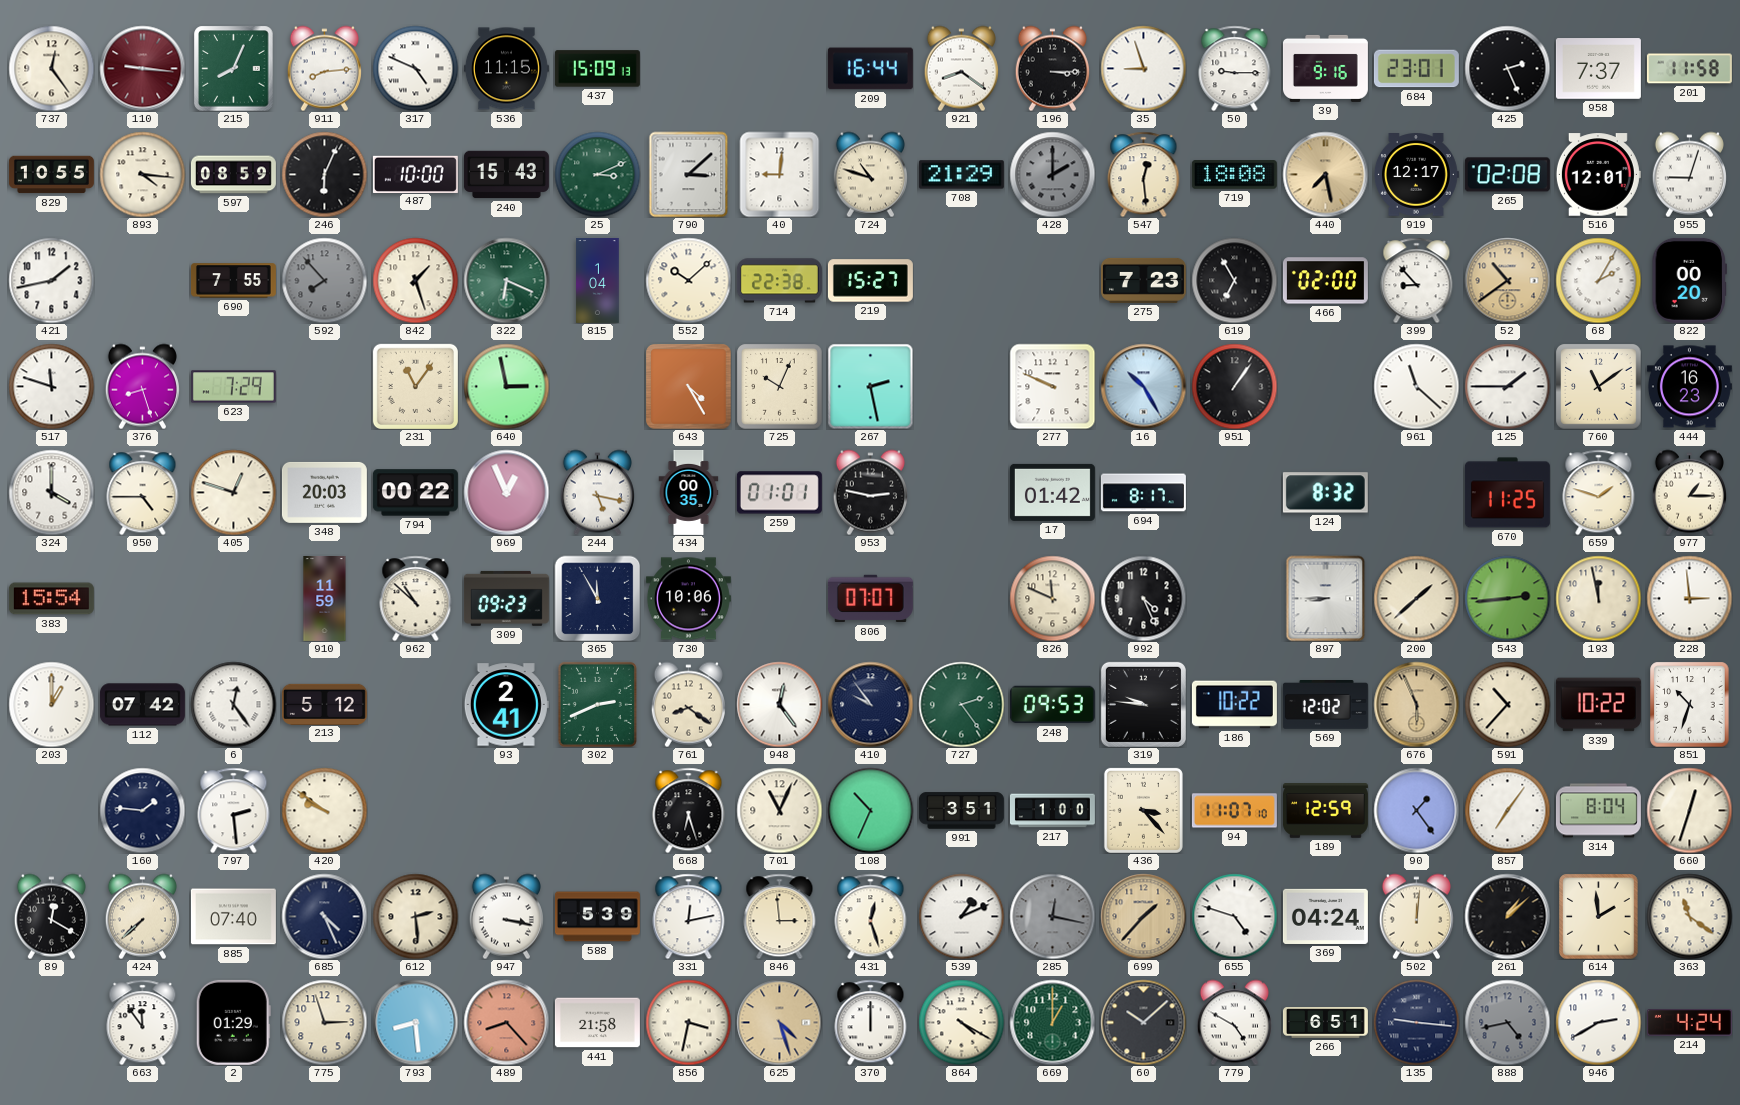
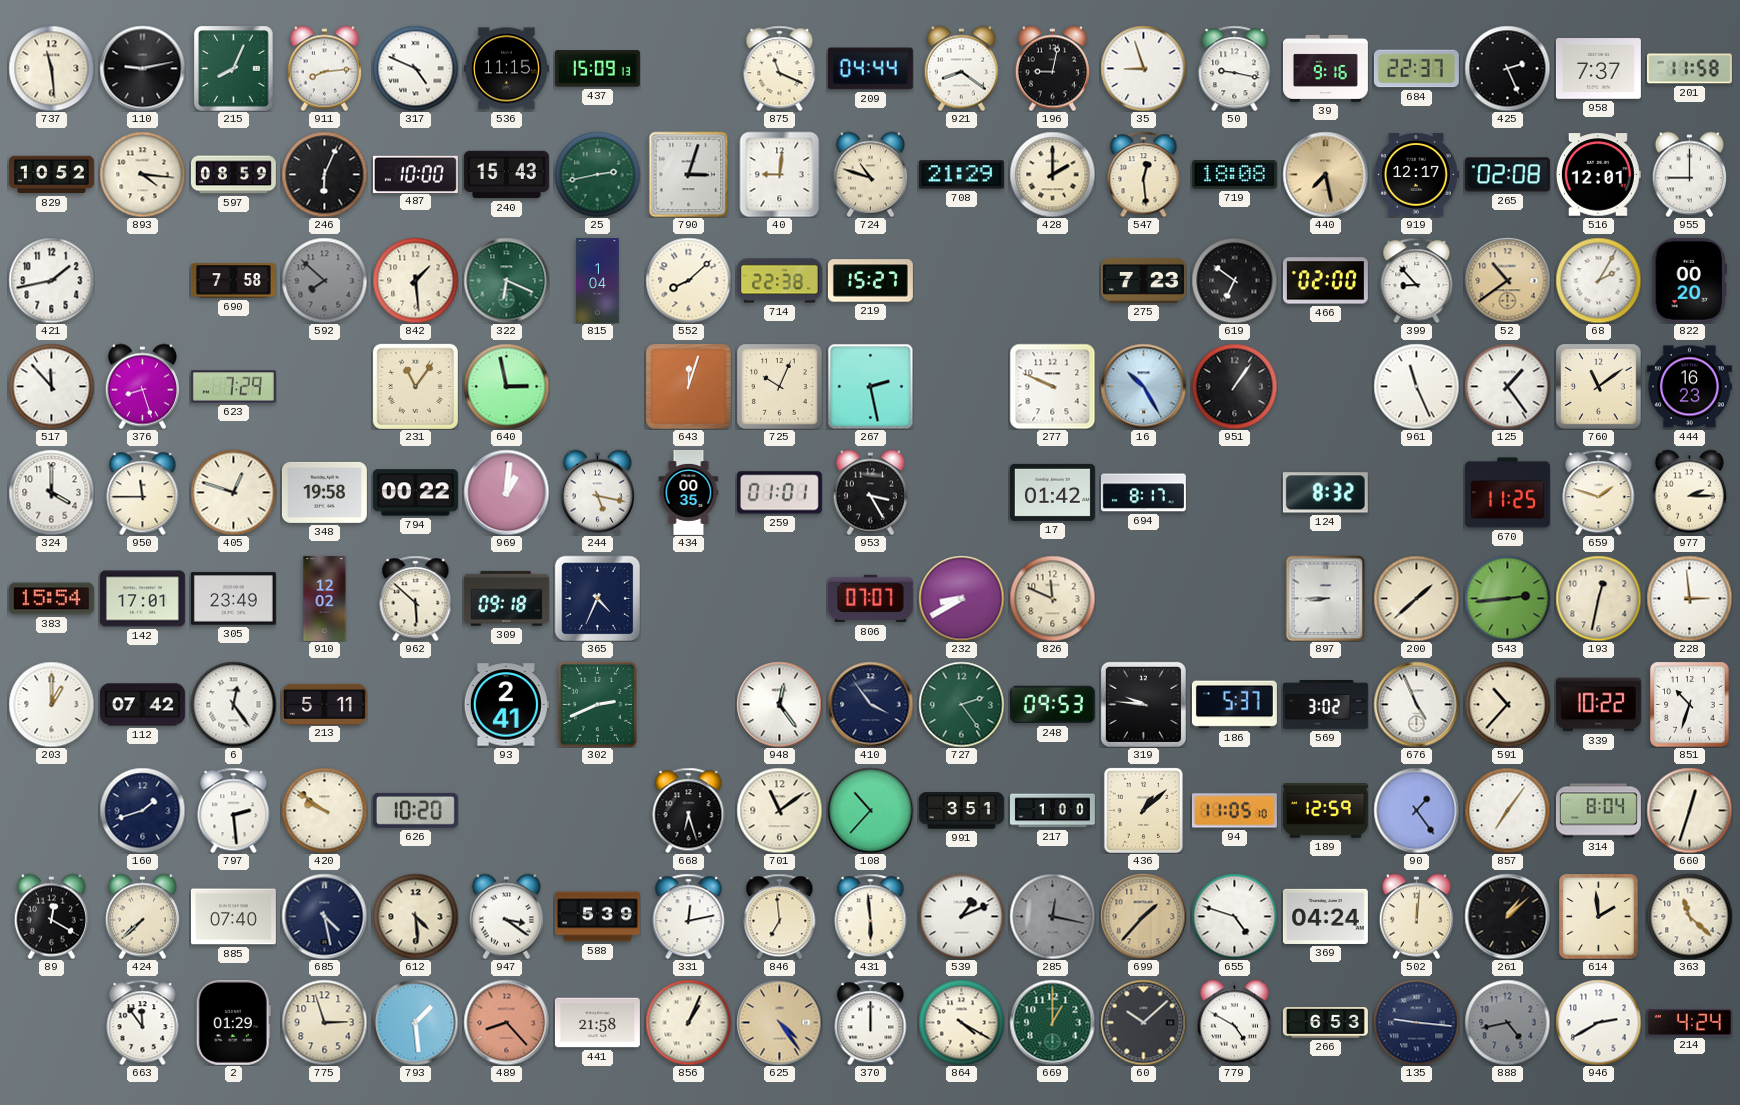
737: 12:24 -> 11:29 (51, 68)
110: 9:16 -> 9:13 (142, 68)
110 dial: burgundy -> black (142, 68)
875: none -> 11:19 (780, 68)
209: 16:44 -> 04:44 (870, 69)
196: 3:15 -> 9:02 (1052, 68)
50: 9:15 -> 9:17 (1235, 68)
684: 23:01 -> 22:37 (1416, 69)
829: 10:55 -> 10:52 (51, 175)
25: 3:11 -> 2:43 (597, 174)
790: 3:08 -> 3:03 (689, 174)
428 dial: grey -> cream (1052, 174)
955: 9:03 -> 9:00 (1689, 174)
690: 7:55 -> 7:58 (233, 281)
592: 7:53 -> 7:52 (324, 280)
842: 1:27 -> 1:29 (415, 280)
552: 10:08 -> 8:08 (688, 280)
619: 6:55 -> 6:51 (1234, 280)
517: 11:48 -> 11:53 (51, 386)
643: 4:25 -> 12:03 (688, 386)
961: 11:22 -> 11:26 (1416, 386)
125: 1:45 -> 1:24 (1507, 386)
950: 4:45 -> 11:45 (143, 492)
348: 20:03 -> 19:58 (324, 492)
969: 12:56 -> 1:01 (506, 492)
953: 2:47 -> 3:25 (870, 492)
977: 1:15 -> 2:15 (1689, 492)
142: none -> 17:01 (142, 599)
305: none -> 23:49 (233, 599)
910: 11:59 -> 12:02 (325, 598)
962: 10:52 -> 5:52 (416, 598)
309: 09:23 -> 09:18 (506, 598)
365: 11:55 -> 4:34 (597, 598)
730: 10:06 -> none (688, 599)
232: none -> 8:40 (961, 598)
992: 4:26 -> none (1143, 598)
193: 11:58 -> 12:32 (1598, 598)
213: 5:12 -> 5:11 (324, 704)
761: 8:21 -> none (688, 704)
410: 9:54 -> 3:54 (870, 704)
186: 10:22 -> 5:37 (1234, 705)
569: 12:02 -> 3:02 (1325, 705)
676: 5:56 -> 4:56 (1416, 704)
676 dial: champagne -> white (1416, 704)
160: 1:46 -> 1:42 (142, 810)
626: none -> 10:20 (415, 810)
701: 11:04 -> 11:09 (779, 810)
108: 10:34 -> 10:37 (870, 810)
436: 3:23 -> 1:08 (1143, 810)
94: 11:07 -> 11:05 (1234, 811)
685: 4:26 -> 4:28 (324, 916)
612: 2:29 -> 4:29 (415, 916)
947: 3:17 -> 3:21 (506, 916)
846: 2:59 -> 6:59 (780, 916)
431: 12:27 -> 5:59 (871, 916)
363: 11:21 -> 11:22 (1689, 916)
793: 8:29 -> 1:29 (415, 1022)
856: 3:32 -> 1:04 (688, 1022)
625: 4:27 -> 4:24 (779, 1022)
266: 6:51 -> 6:53 (1325, 1023)
